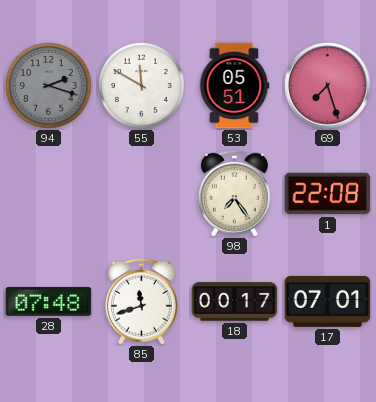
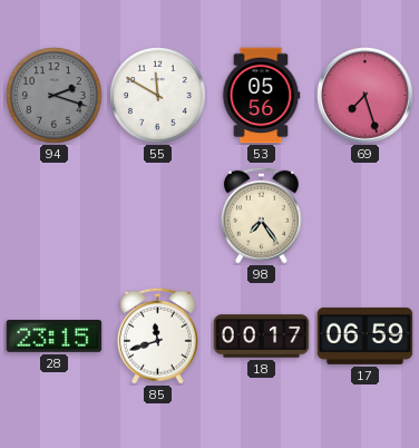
53: 05:51 -> 05:56 (261, 96)
1: 22:08 -> none (328, 194)
28: 07:48 -> 23:15 (55, 335)
17: 07:01 -> 06:59 (366, 335)
